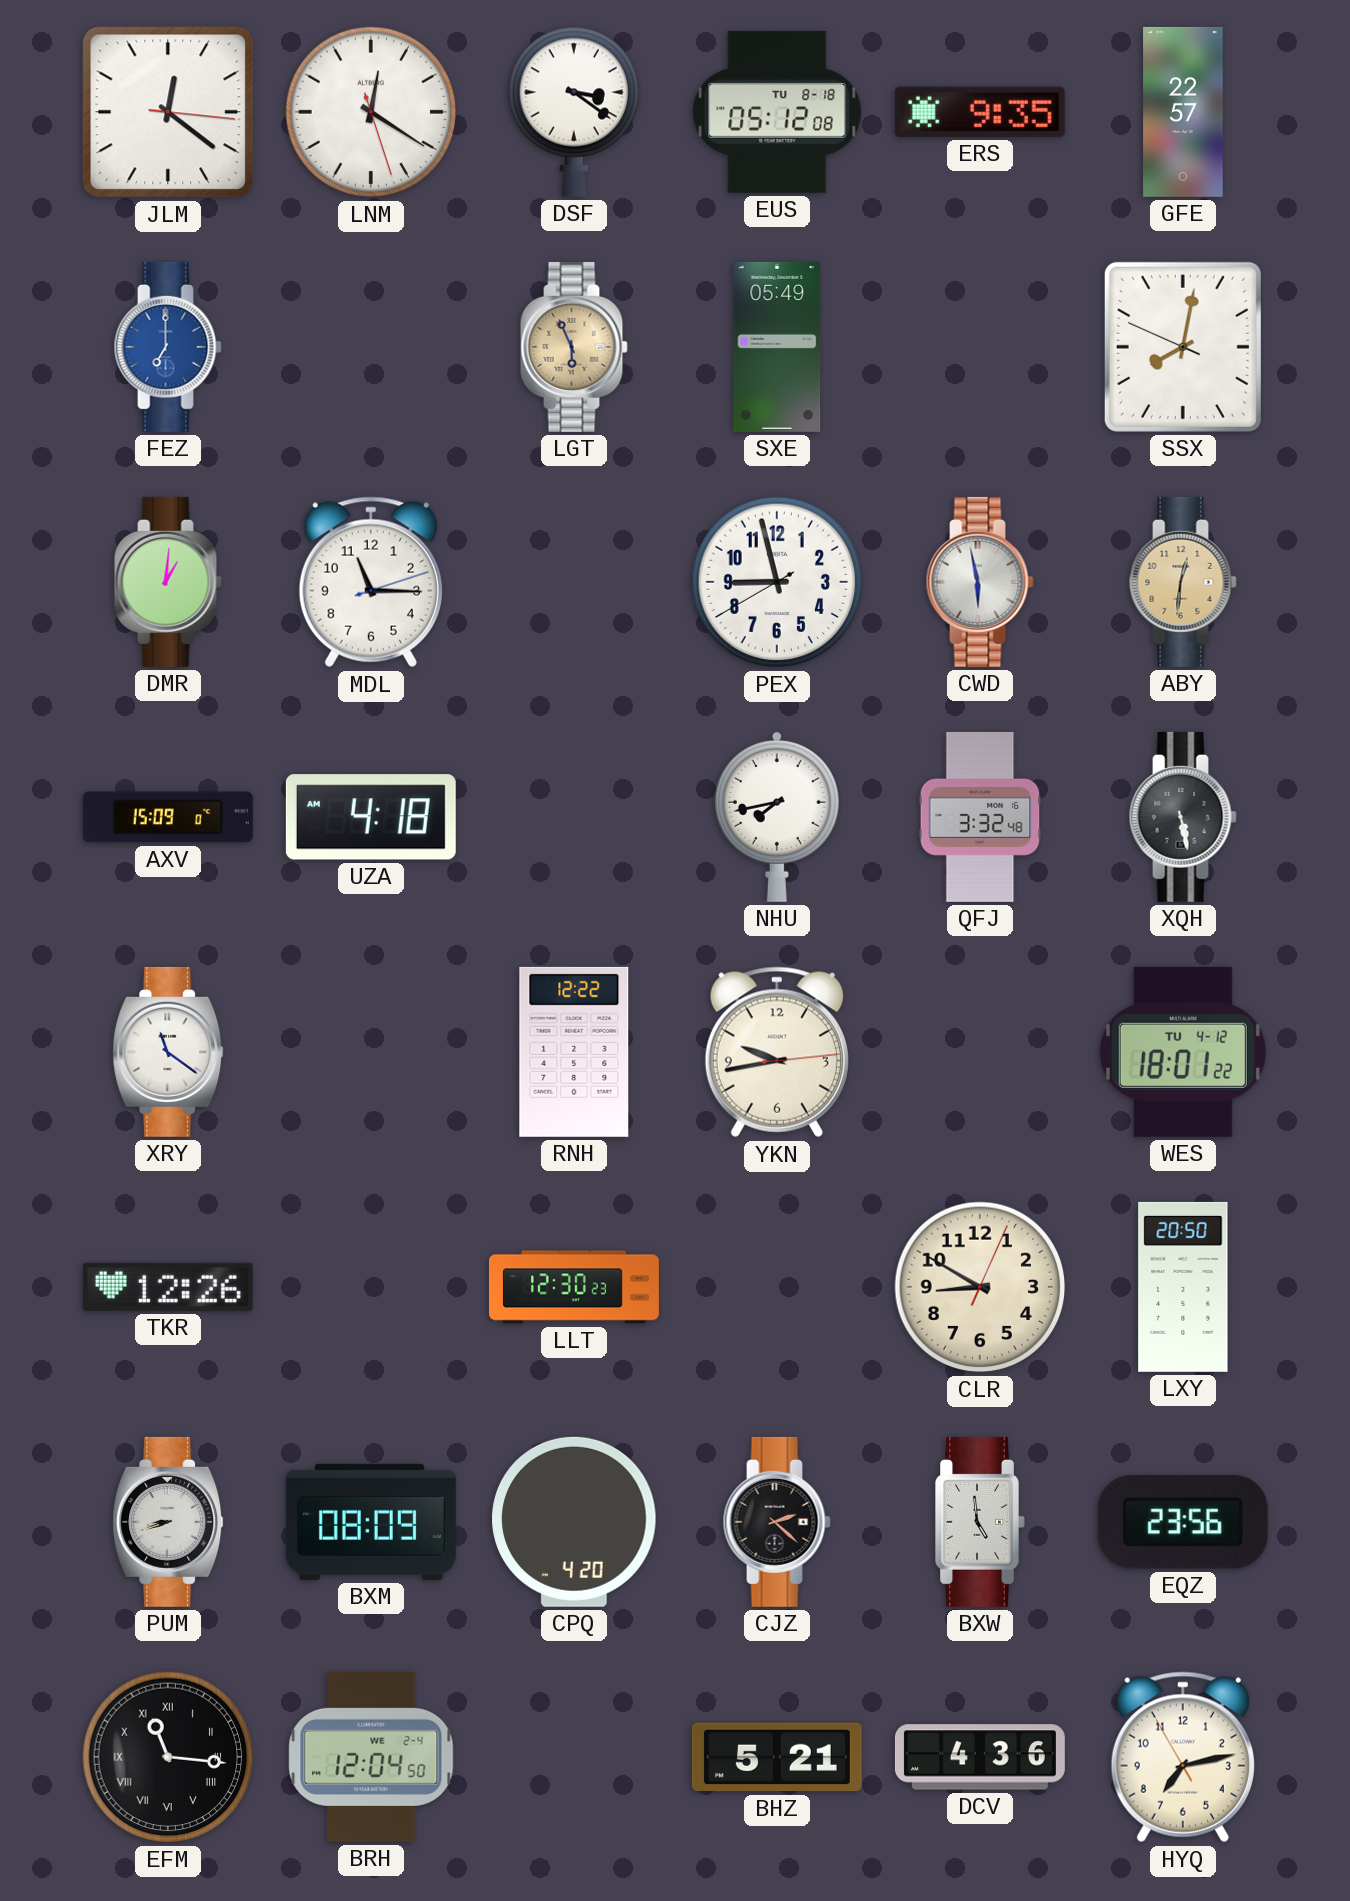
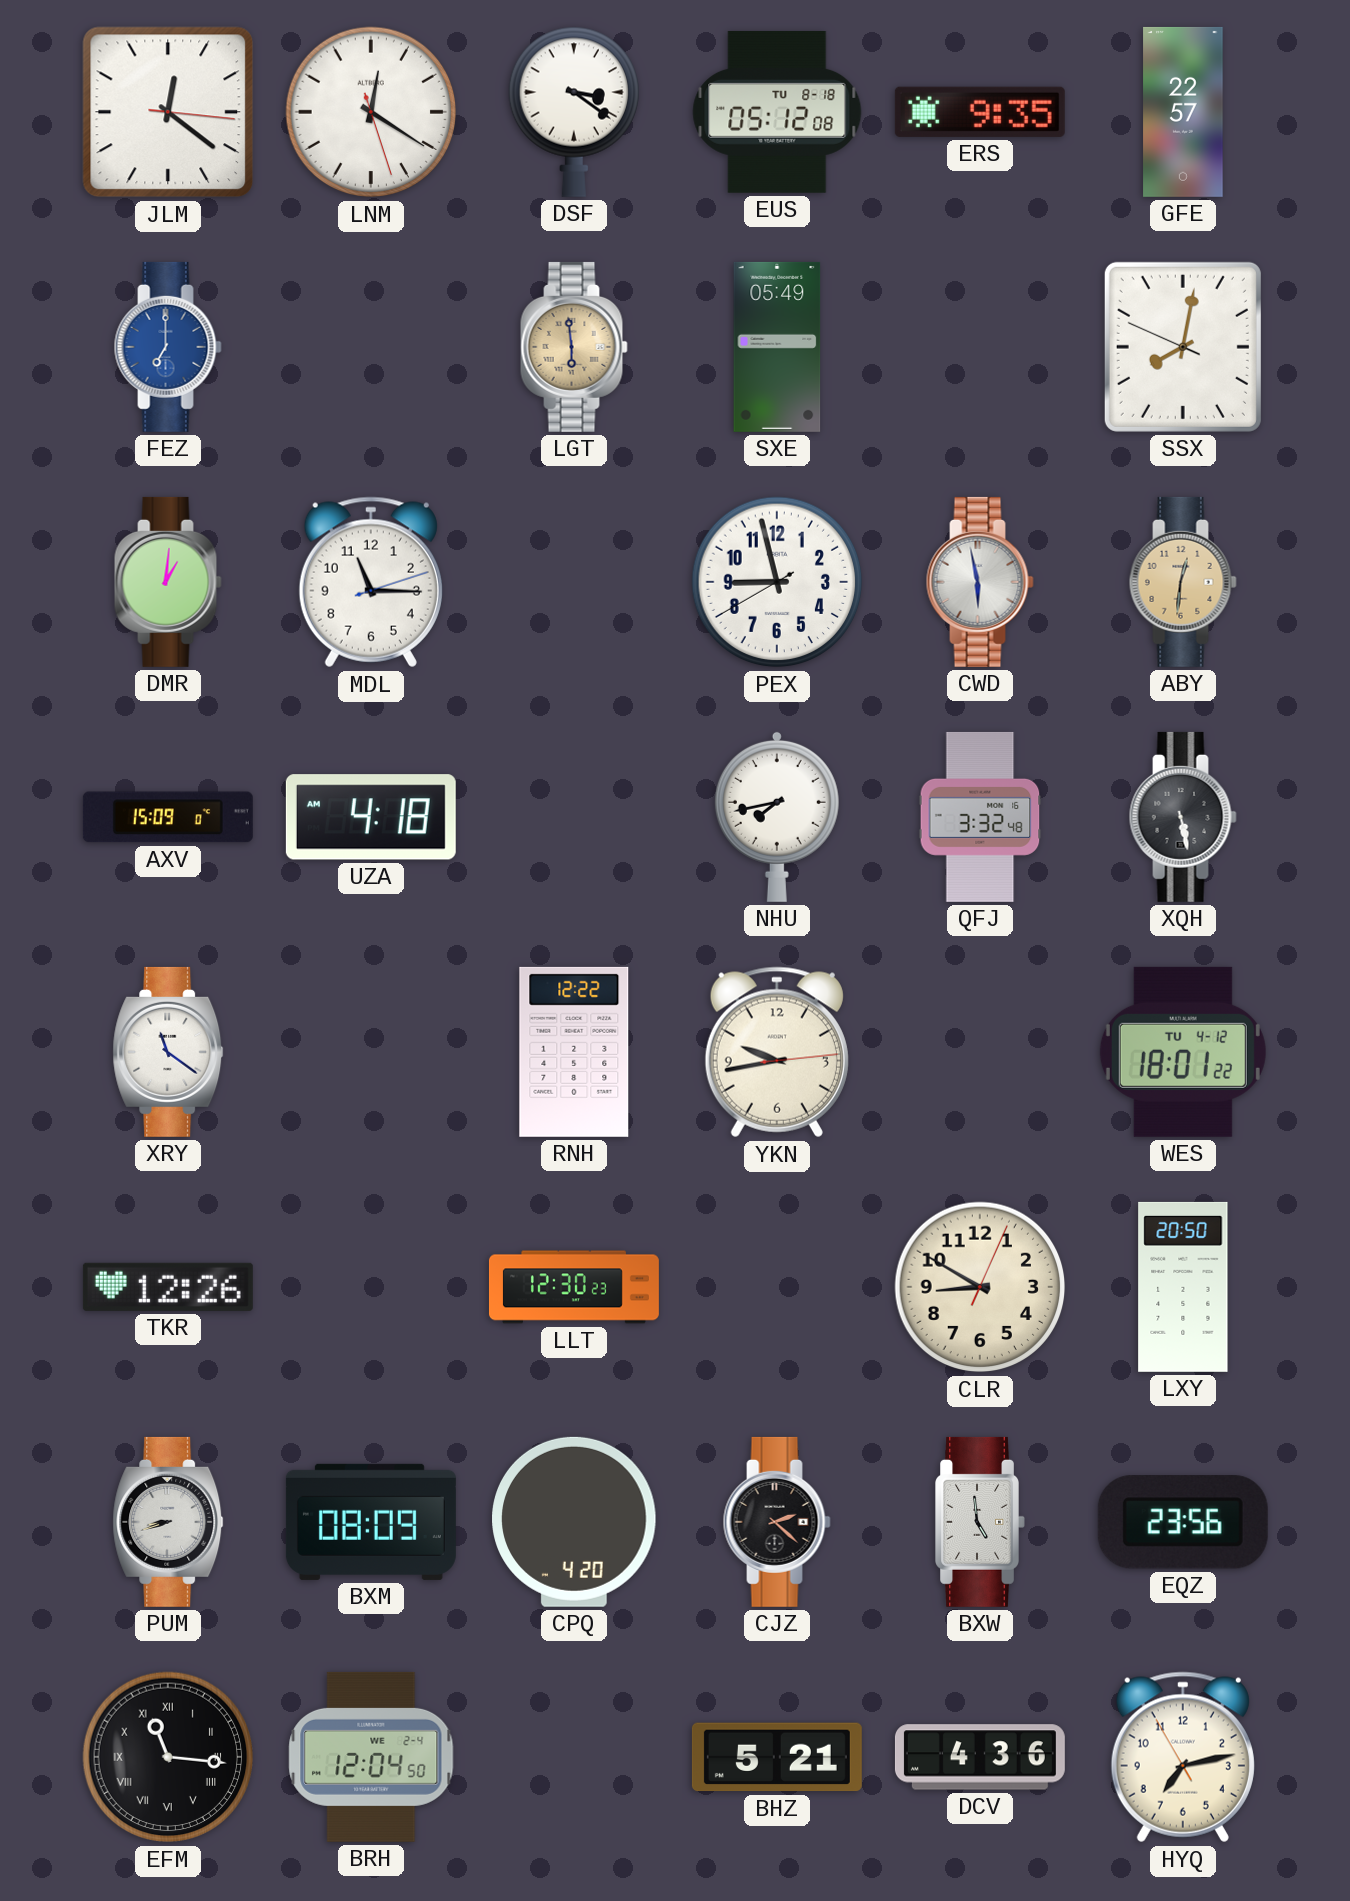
LGT: 5:56 -> 5:59 (574, 347)
